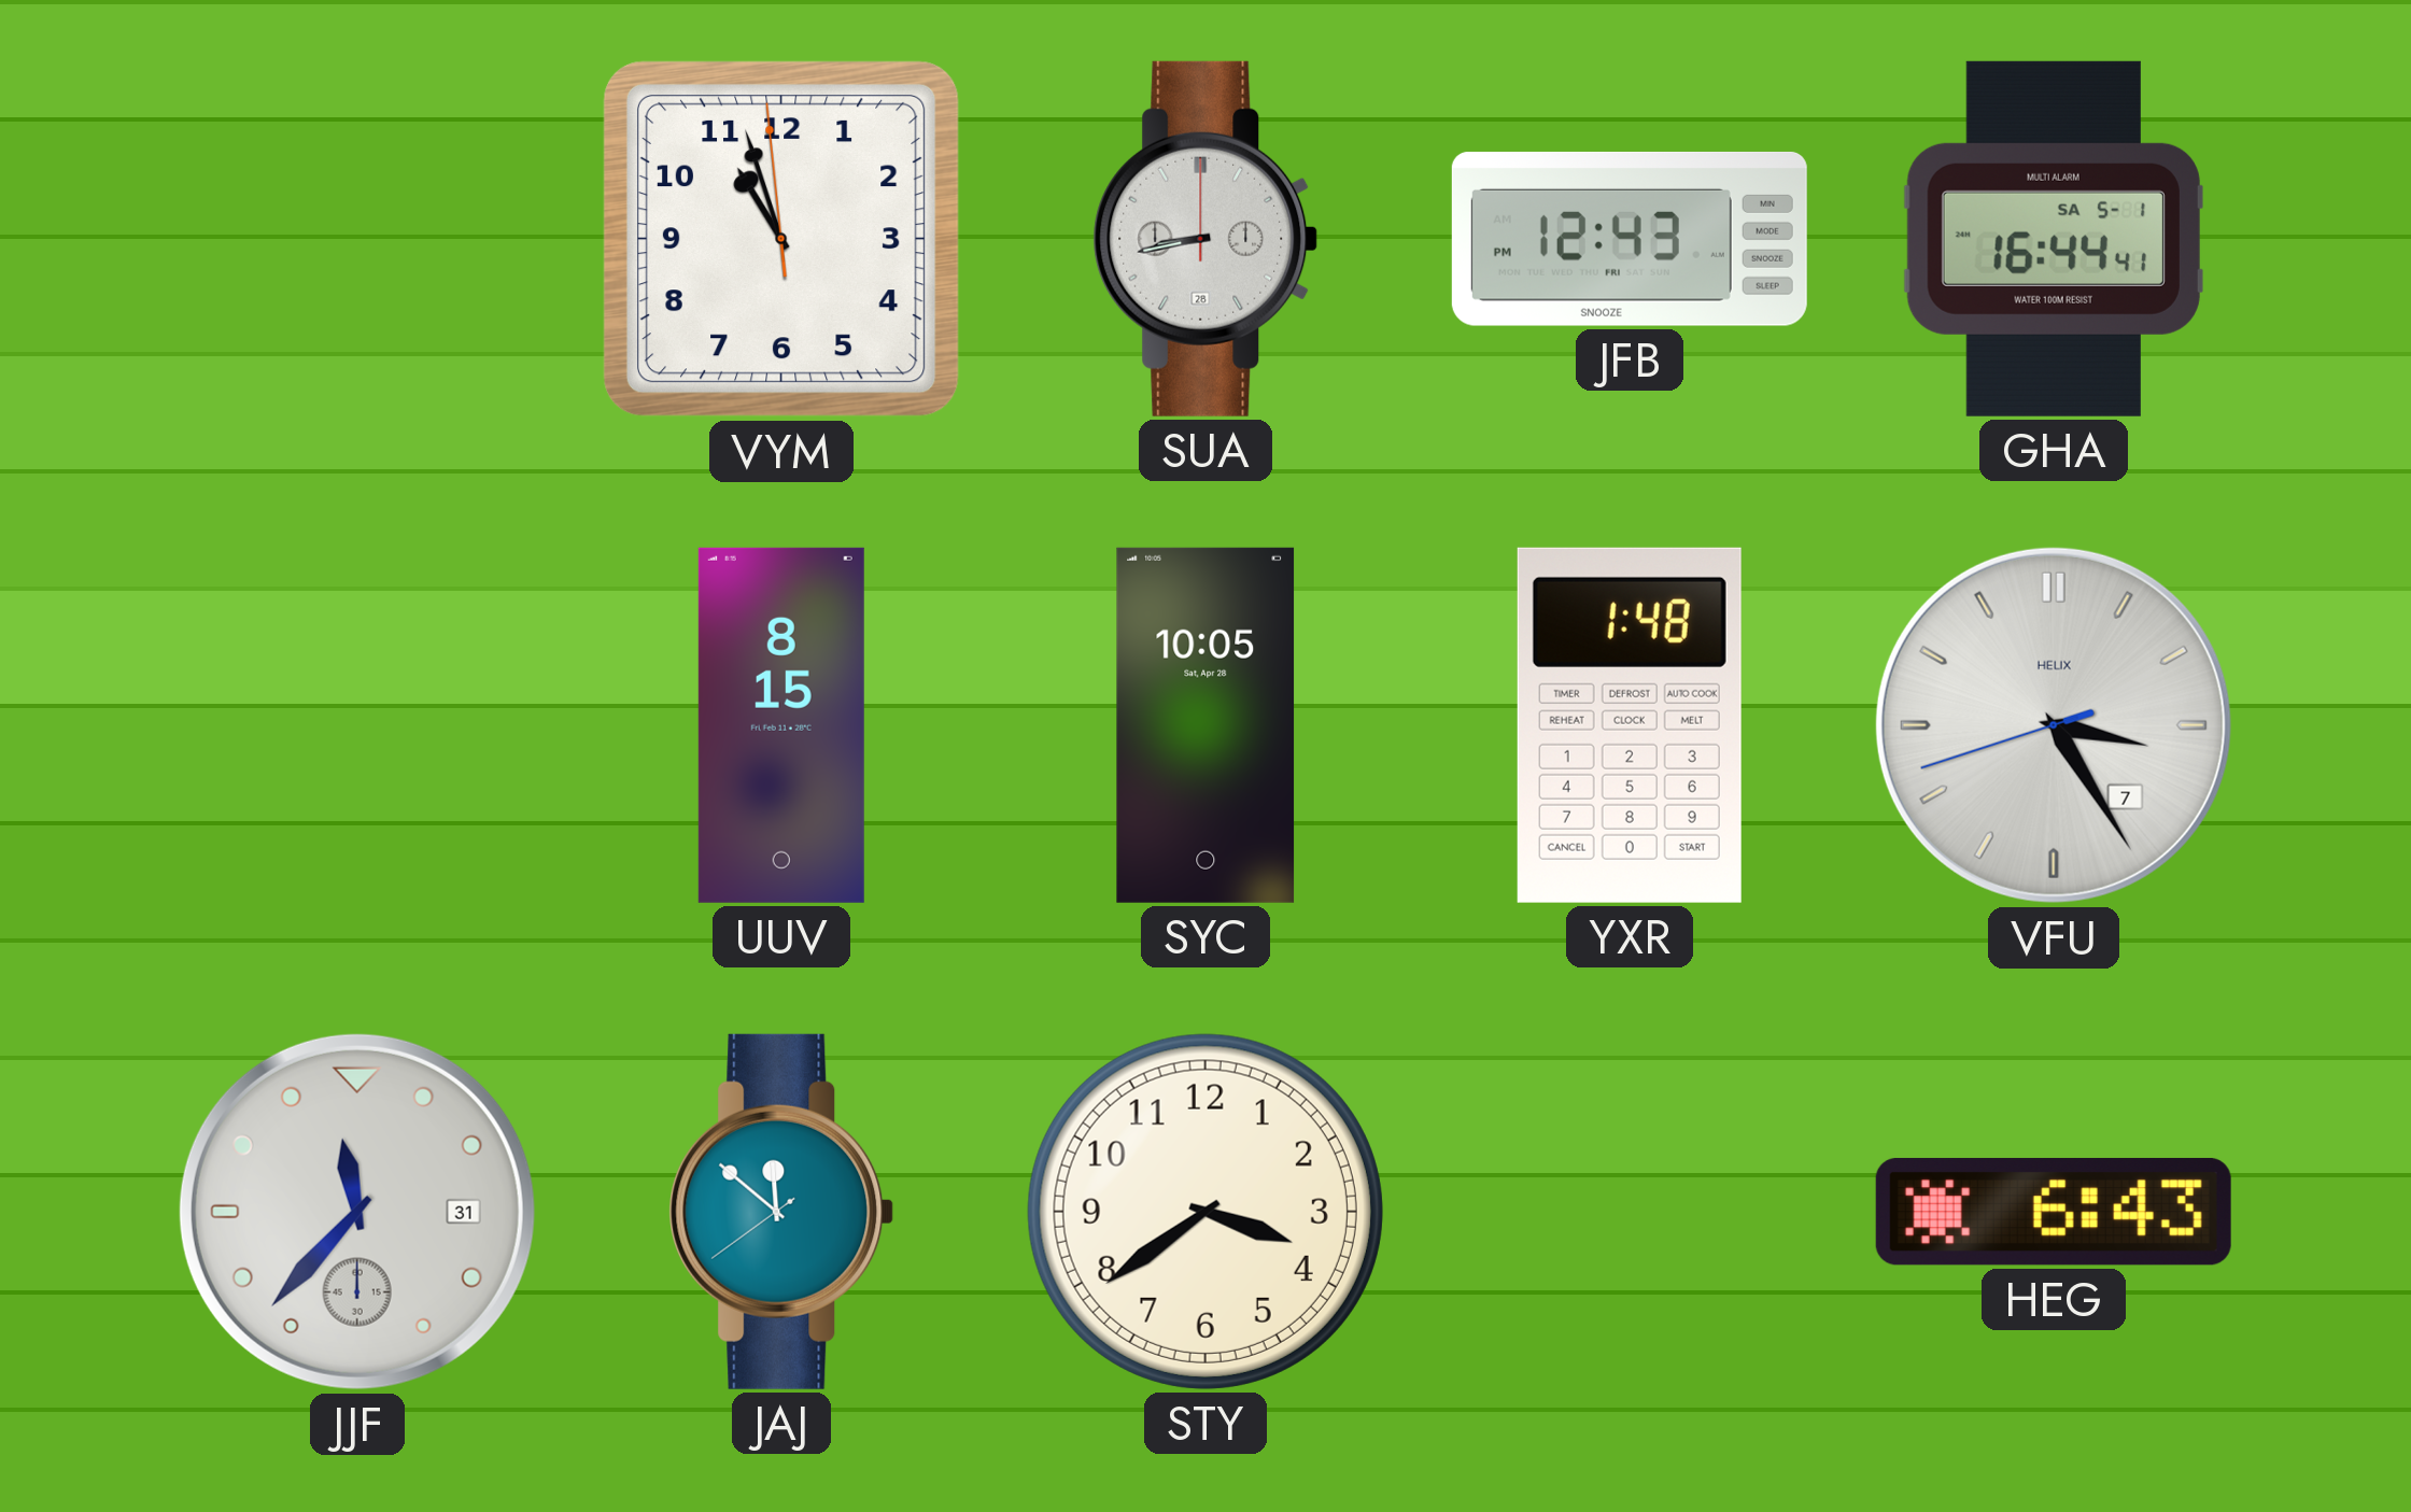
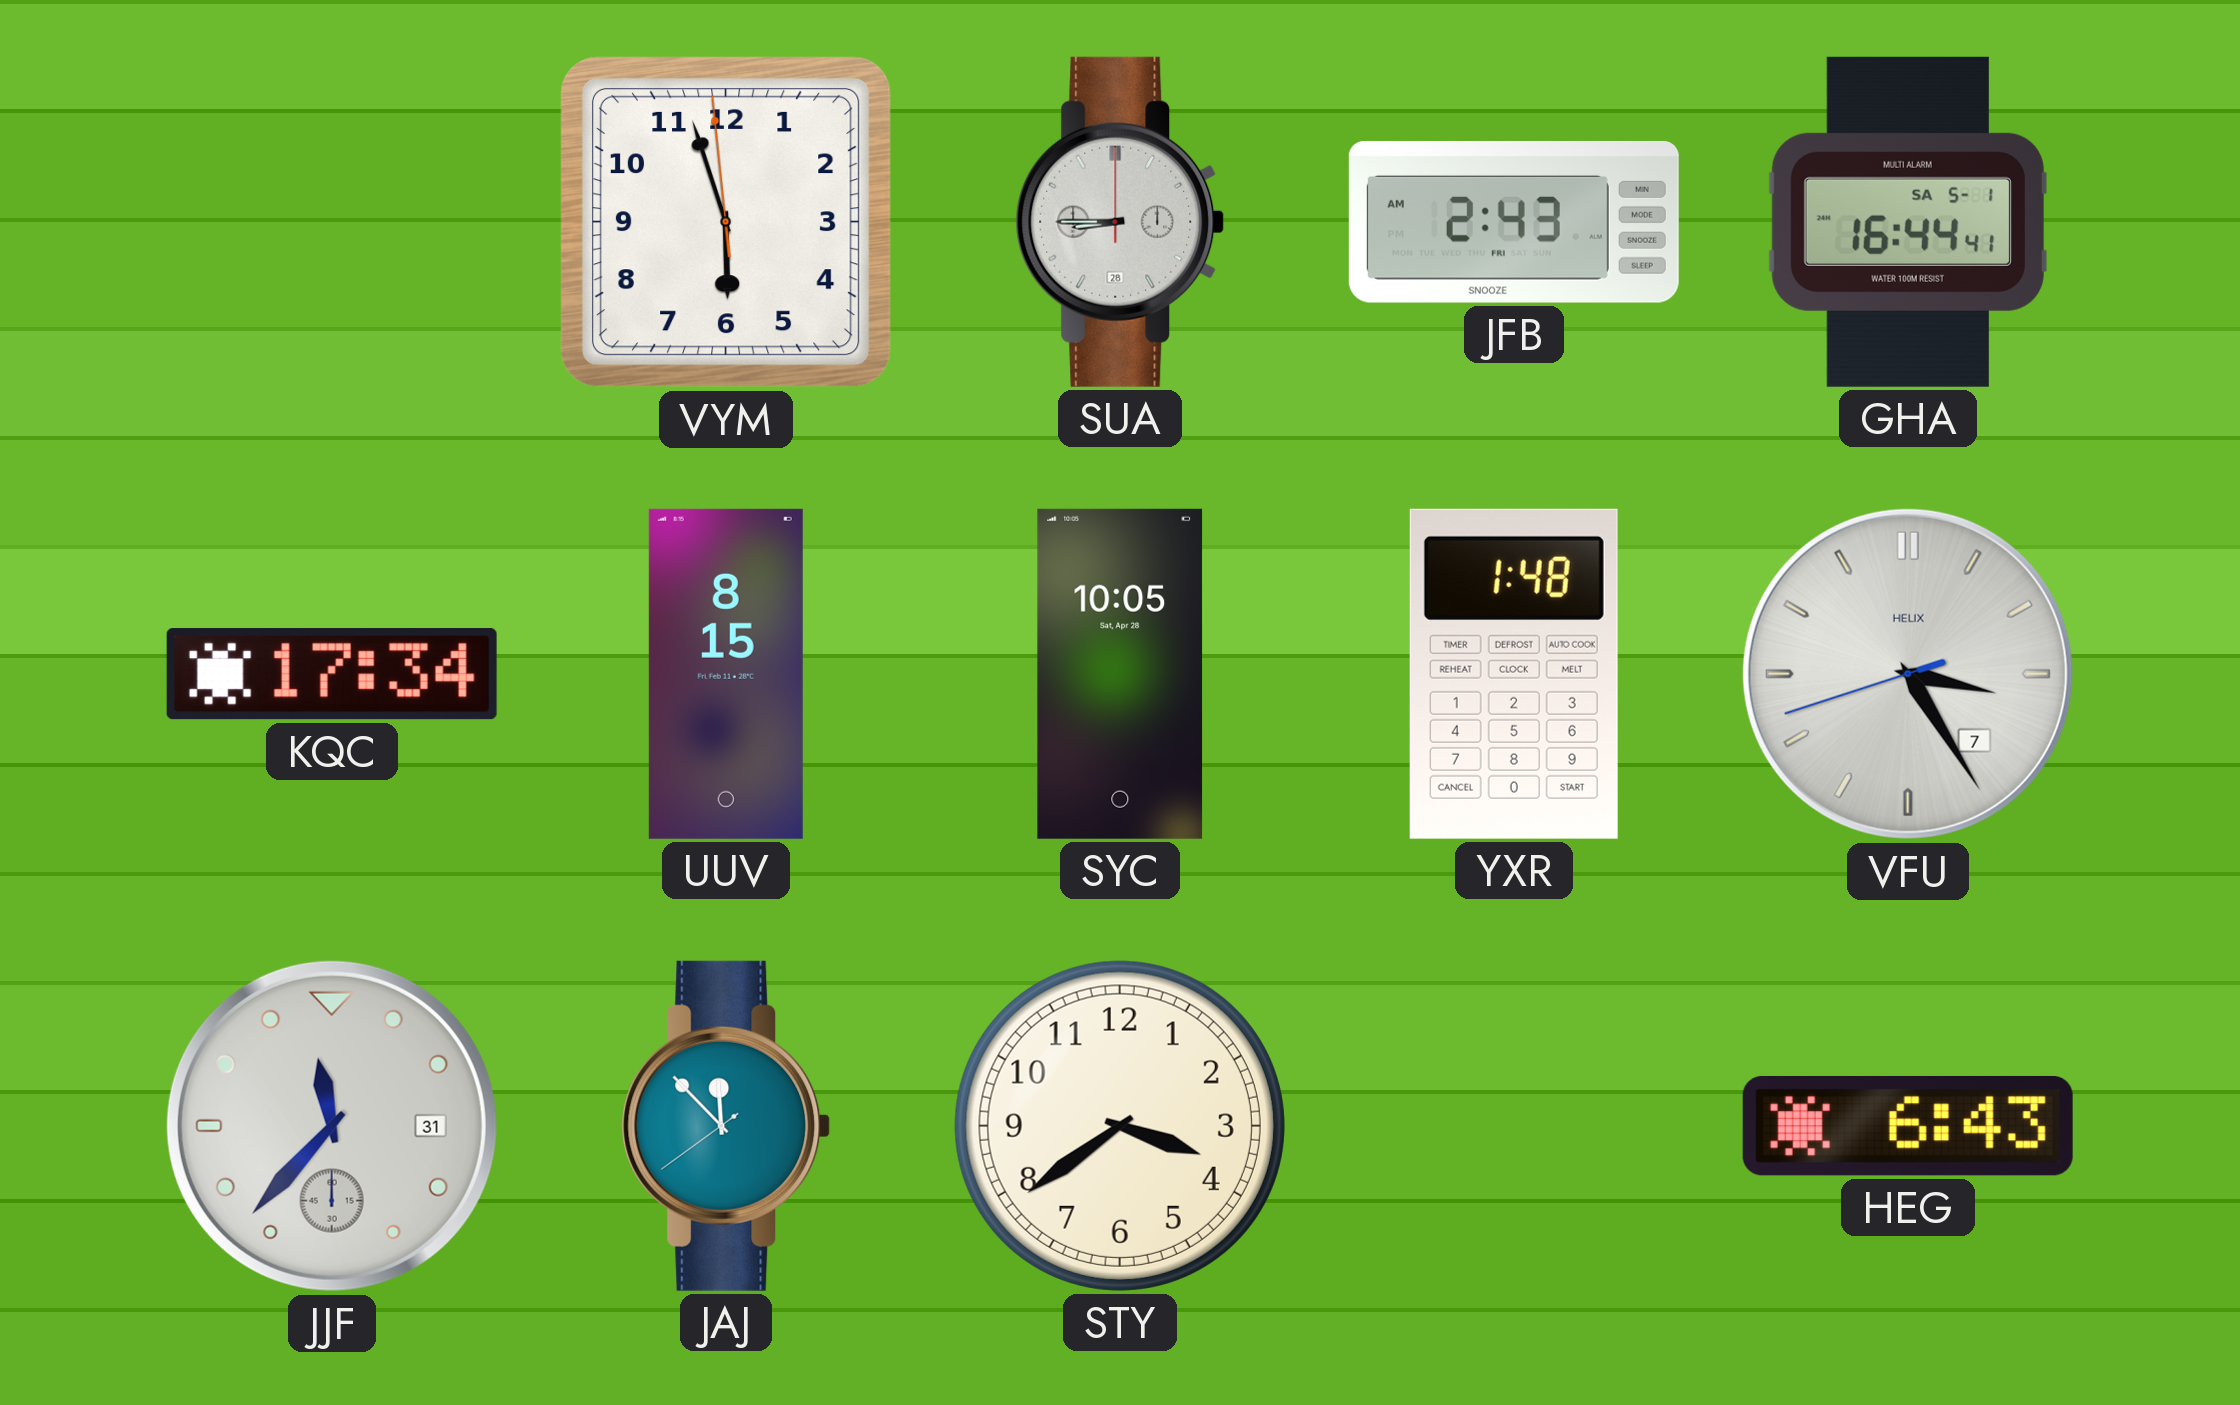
VYM: 10:56 -> 5:56 (726, 222)
SUA: 8:43 -> 8:45 (1120, 222)
JFB: 12:43 -> 2:43 (1514, 222)
KQC: none -> 17:34 (332, 674)
JAJ: 11:51 -> 11:52 (726, 1126)
